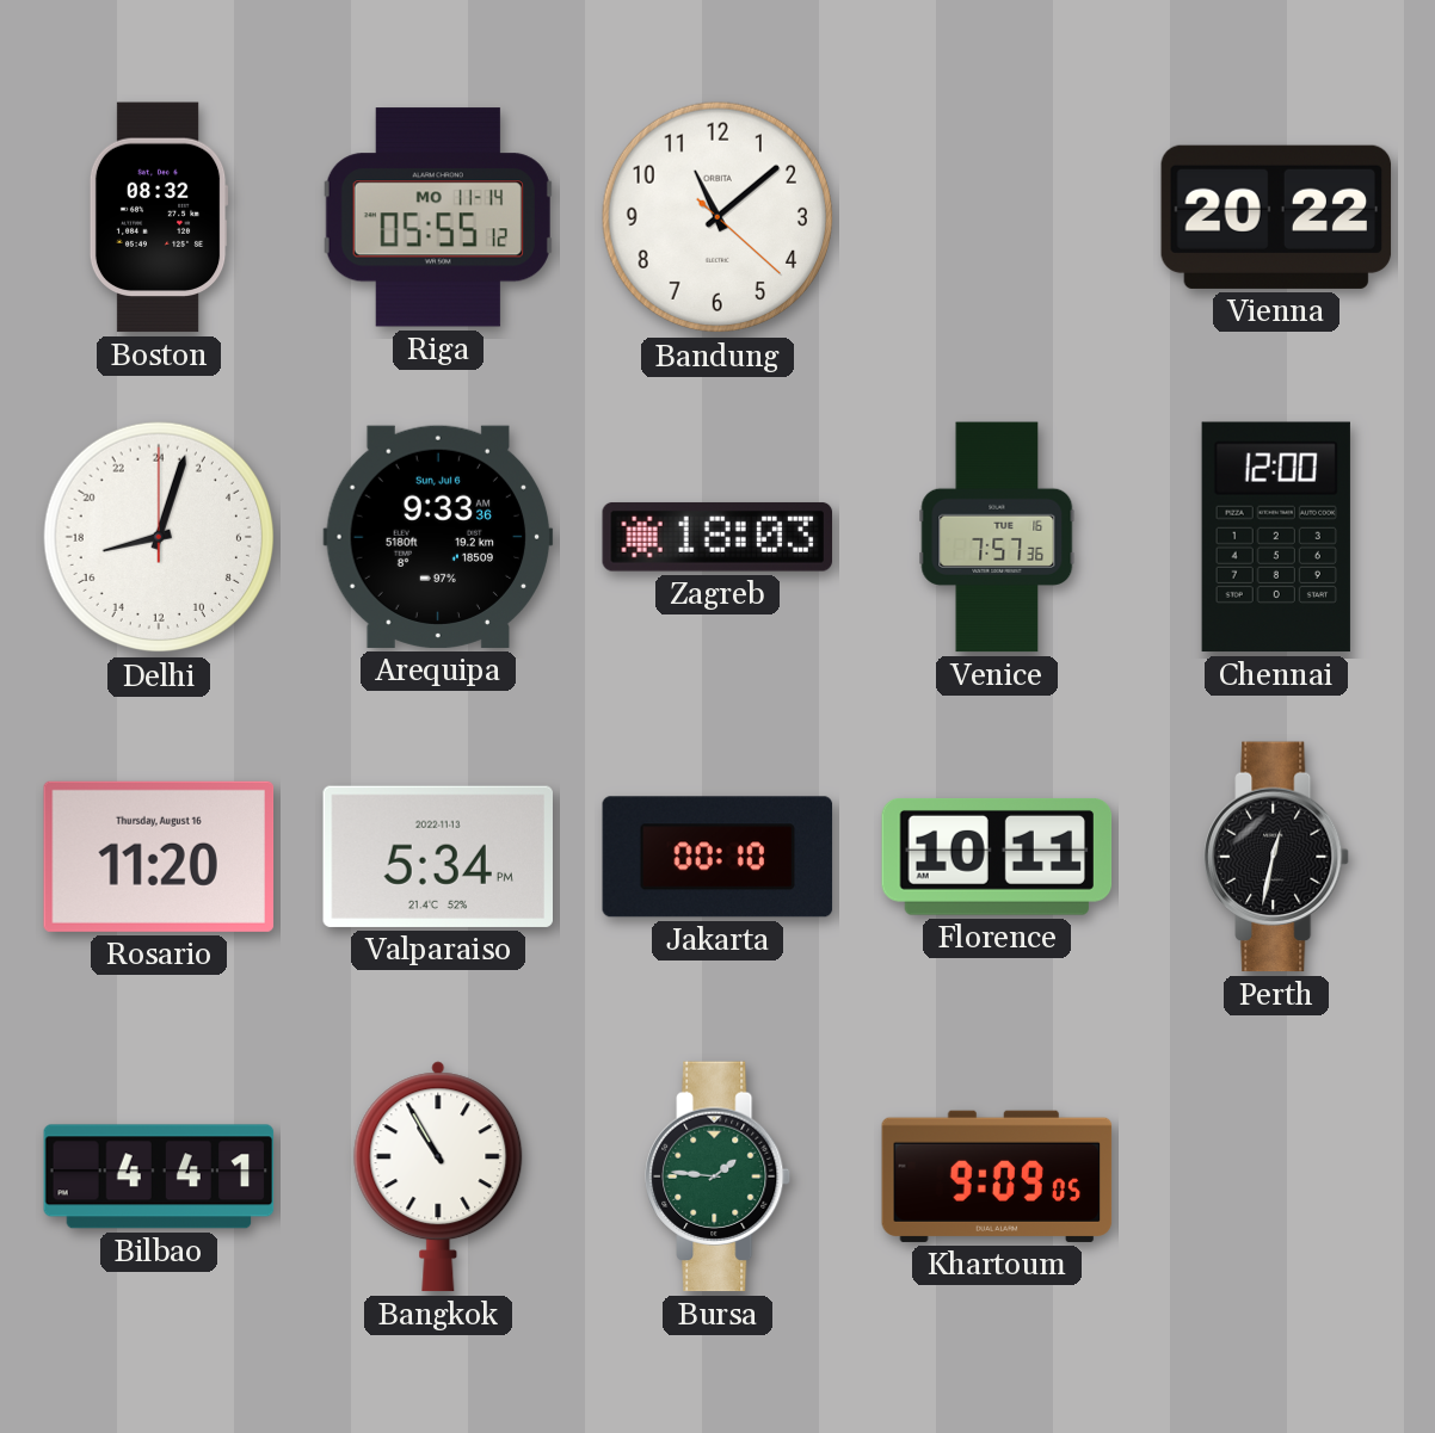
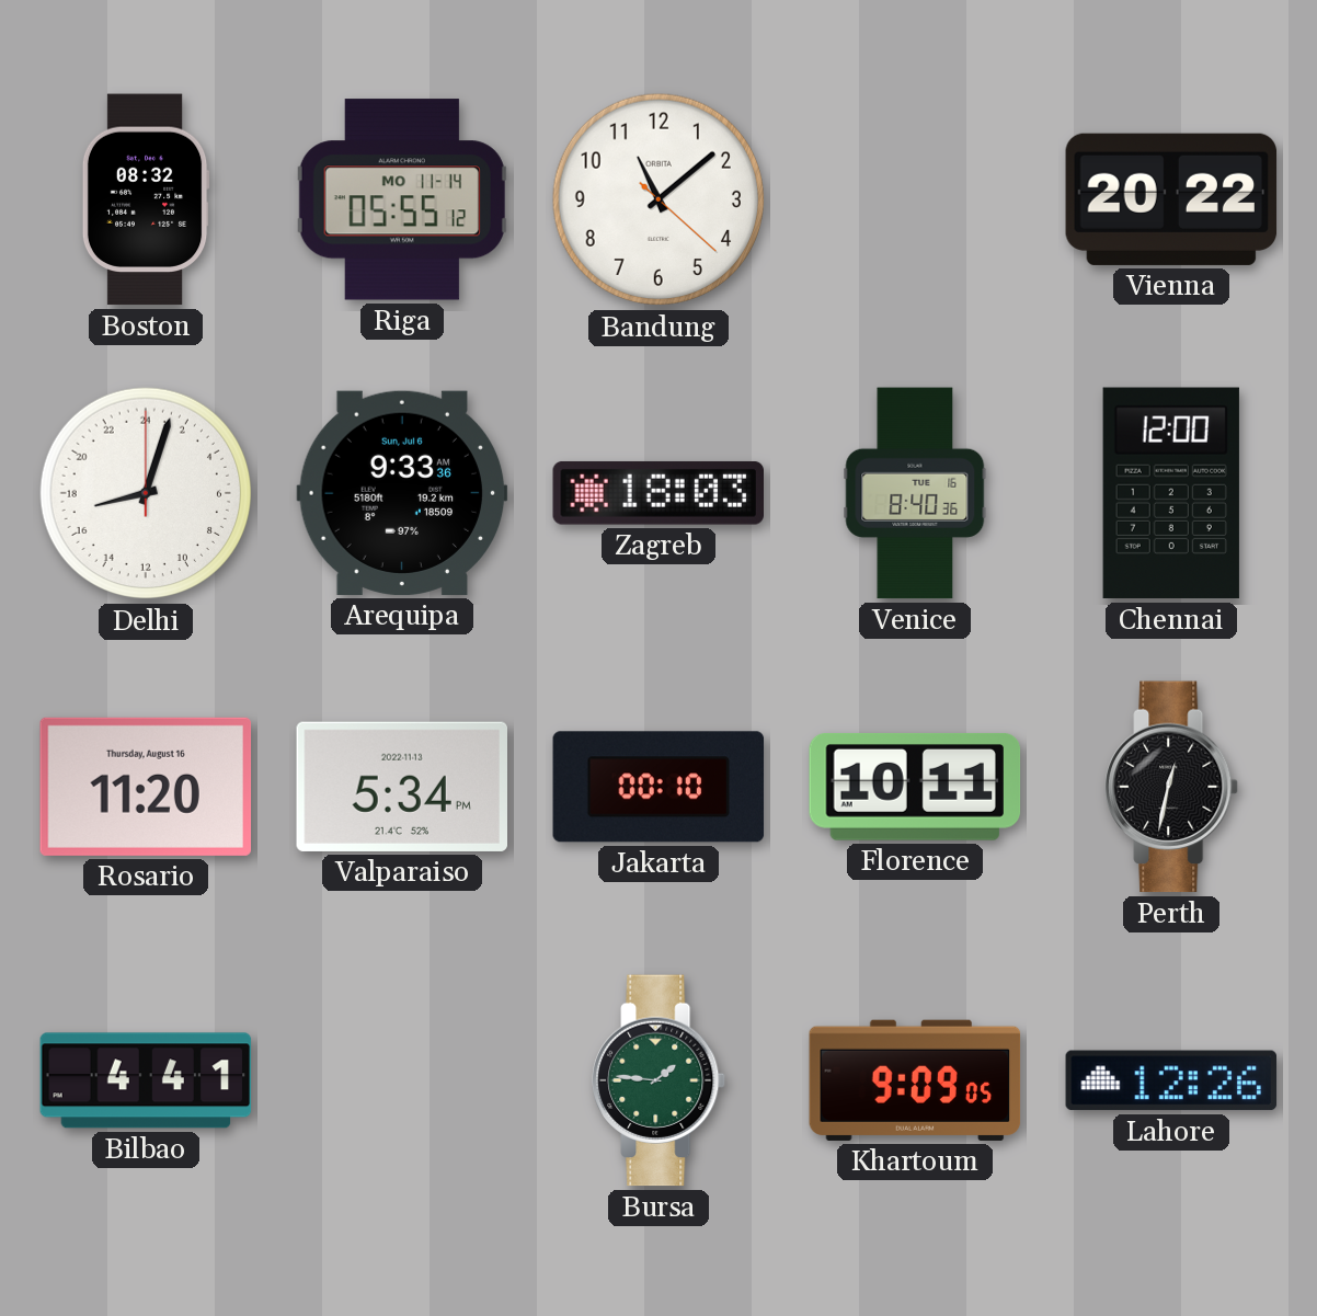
Venice: 7:57 -> 8:40 (915, 493)
Bangkok: 10:55 -> none (438, 1176)
Lahore: none -> 12:26 (1171, 1080)
